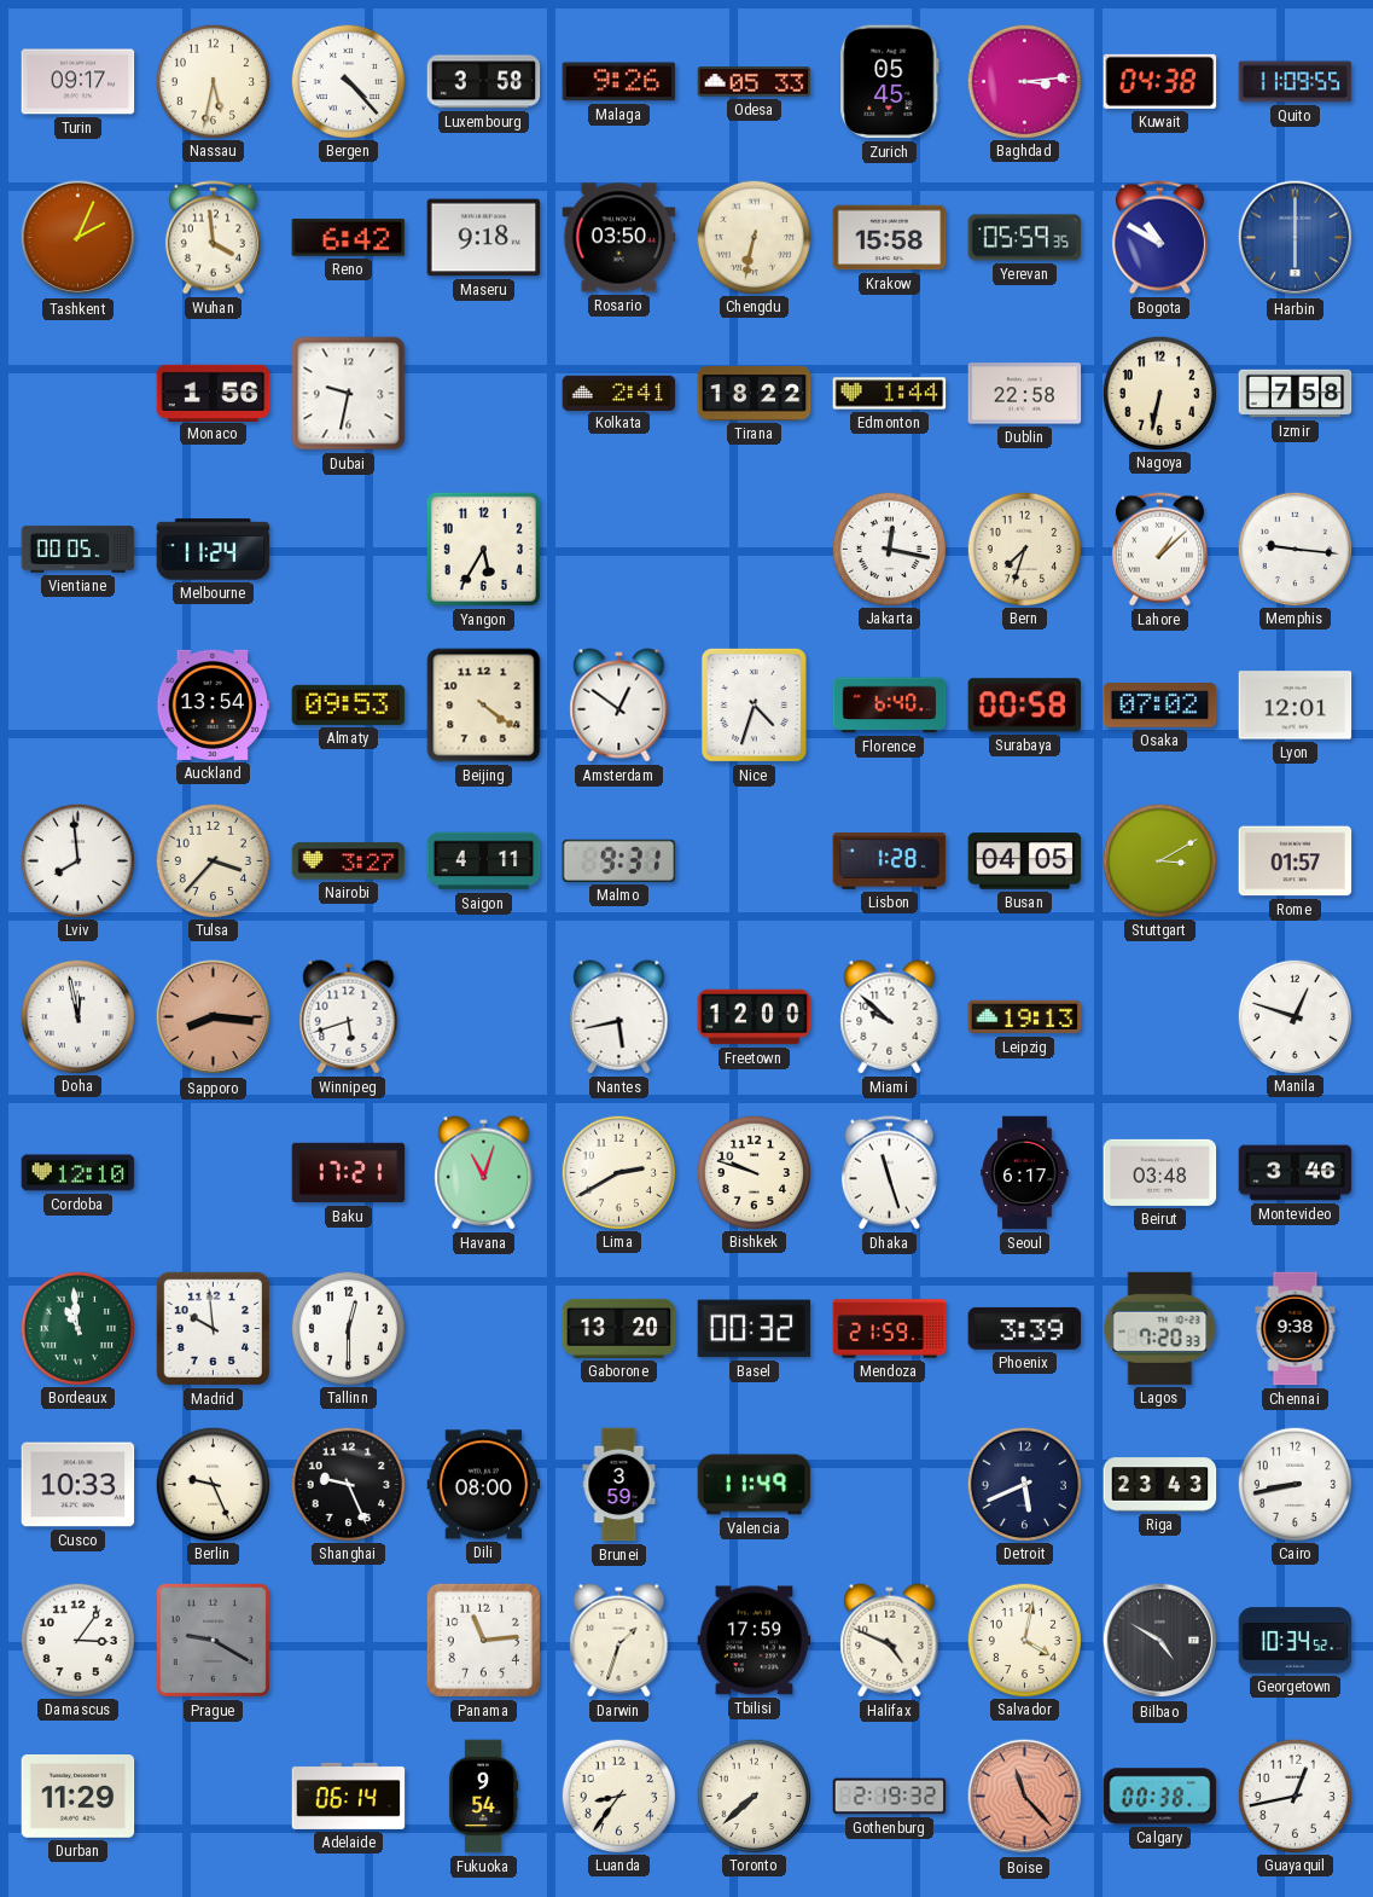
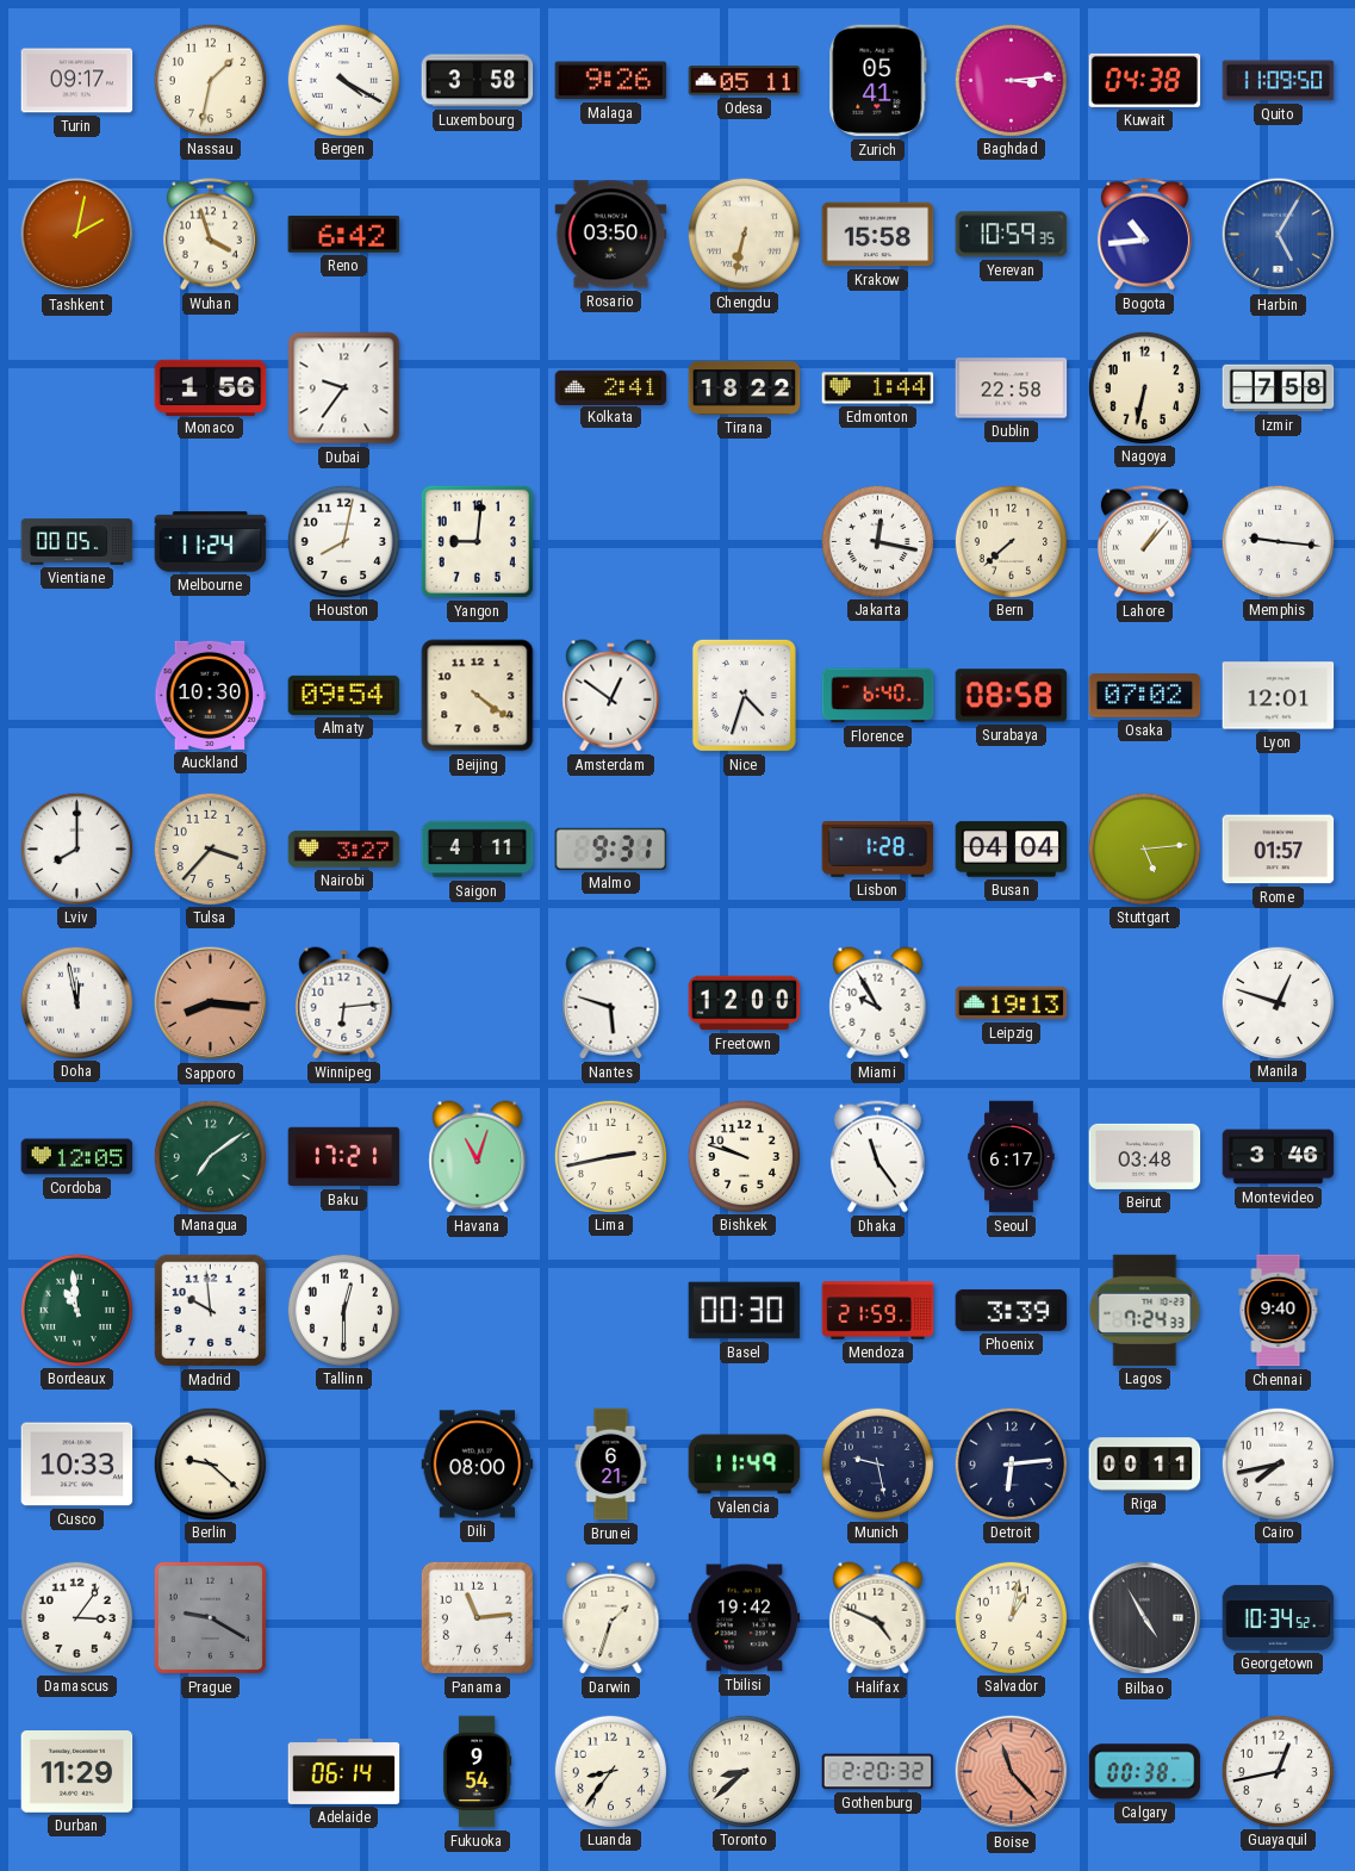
Nassau: 5:32 -> 1:32 (210, 80)
Bergen: 4:23 -> 4:20 (343, 80)
Odesa: 05:33 -> 05:11 (745, 81)
Zurich: 05:45 -> 05:41 (878, 81)
Quito: 11:09:55 -> 11:09:50 (1279, 81)
Tashkent: 2:04 -> 2:02 (77, 235)
Wuhan: 3:59 -> 3:57 (210, 235)
Maseru: 9:18 -> none (484, 238)
Yerevan: 05:59 -> 10:59 (1012, 235)
Bogota: 10:50 -> 10:44 (1144, 235)
Harbin: 6:00 -> 5:05 (1279, 235)
Dubai: 9:32 -> 9:36 (344, 389)
Houston: none -> 8:02 (343, 541)
Yangon: 5:35 -> 9:01 (477, 541)
Bern: 7:33 -> 7:38 (1011, 541)
Lahore: 1:08 -> 1:07 (1144, 542)
Auckland: 13:54 -> 10:30 (211, 695)
Almaty: 09:53 -> 09:54 (344, 695)
Surabaya: 00:58 -> 08:58 (1012, 696)
Lviv: 7:59 -> 8:00 (76, 849)
Busan: 04:05 -> 04:04 (1012, 850)
Stuttgart: 3:10 -> 5:14 (1144, 849)
Winnipeg: 5:42 -> 6:14 (344, 1003)
Nantes: 5:43 -> 5:48 (611, 1003)
Miami: 9:52 -> 9:55 (878, 1003)
Cordoba: 12:10 -> 12:05 (77, 1157)
Managua: none -> 7:09 (210, 1156)
Lima: 2:40 -> 2:43 (610, 1156)
Dhaka: 11:27 -> 11:24 (877, 1157)
Gaborone: 13:20 -> none (619, 1328)
Basel: 00:32 -> 00:30 (745, 1311)
Lagos: 7:20 -> 7:24 (1145, 1310)
Chennai: 9:38 -> 9:40 (1279, 1311)
Berlin: 9:26 -> 9:22 (210, 1463)
Shanghai: 9:26 -> none (348, 1484)
Brunei: 3:59 -> 6:21 (611, 1465)
Munich: none -> 9:28 (877, 1463)
Detroit: 5:41 -> 6:14 (1011, 1463)
Riga: 23:43 -> 00:11 (1145, 1465)
Cairo: 8:43 -> 7:43 (1278, 1463)
Tbilisi: 17:59 -> 19:42 (745, 1618)
Salvador: 4:02 -> 1:02 (1011, 1617)
Bilbao: 4:50 -> 4:55 (1145, 1618)
Toronto: 7:38 -> 8:38 (744, 1771)
Gothenburg: 2:19 -> 2:20 (878, 1772)
